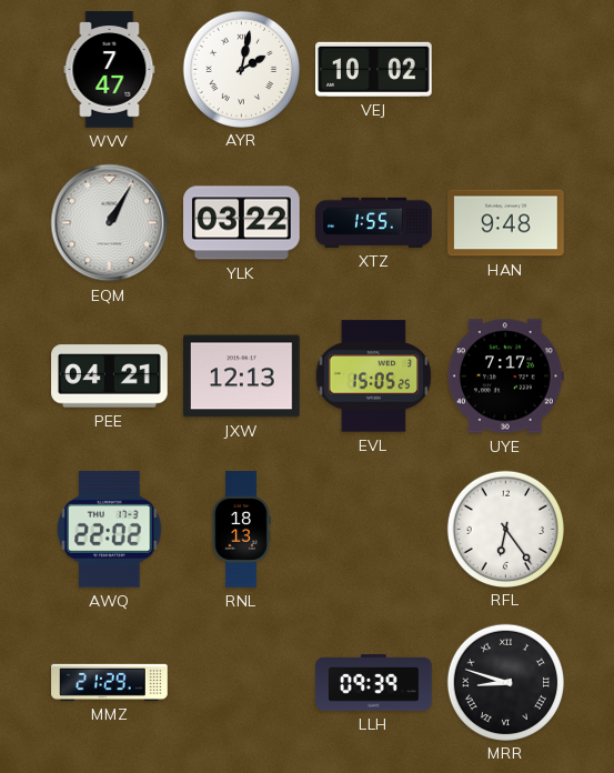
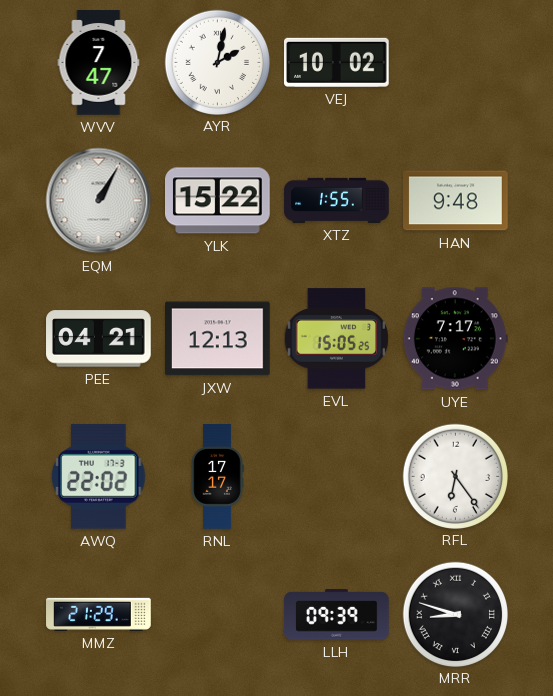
YLK: 03:22 -> 15:22 (218, 201)
RNL: 18:13 -> 17:17 (217, 477)
